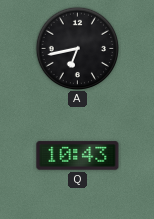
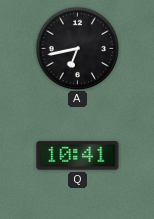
Q: 10:43 -> 10:41 (78, 156)
